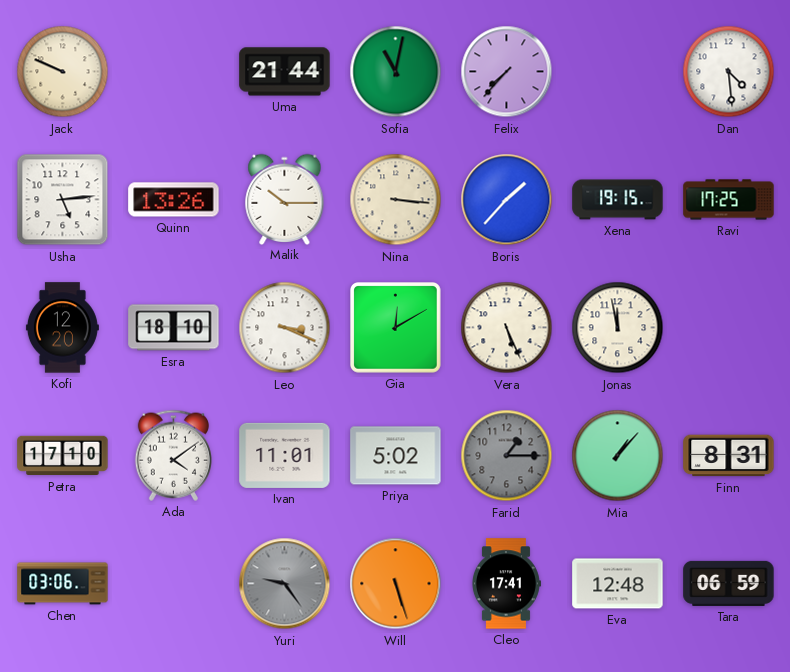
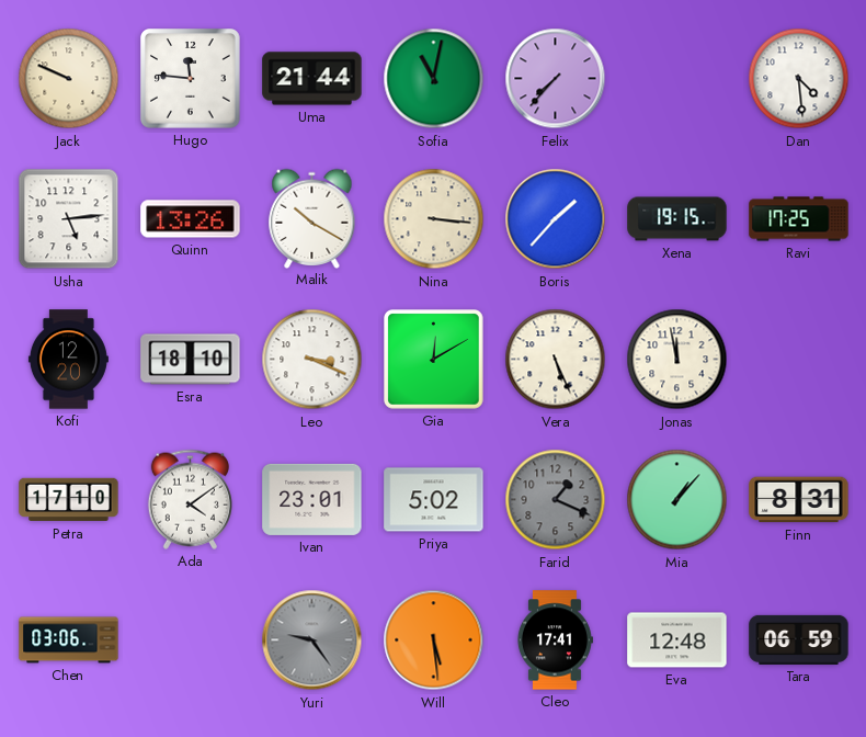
Hugo: none -> 11:46 (191, 79)
Malik: 10:15 -> 10:20 (312, 218)
Ivan: 11:01 -> 23:01 (312, 499)
Farid: 1:15 -> 1:19 (556, 500)
Will: 5:27 -> 5:29 (434, 640)
